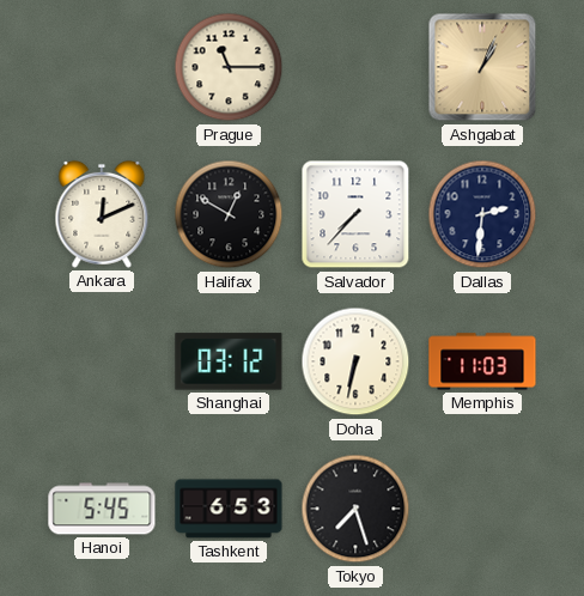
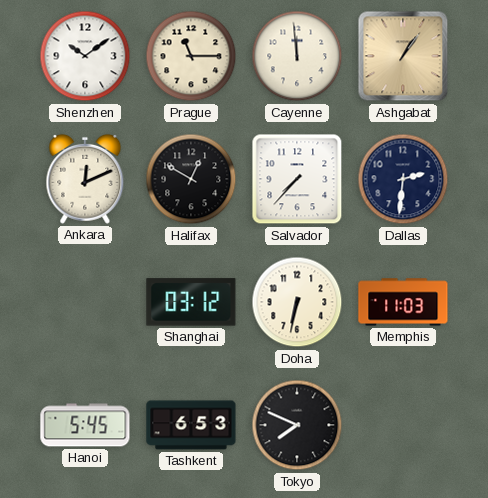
Shenzhen: none -> 10:09 (85, 56)
Cayenne: none -> 11:59 (297, 56)
Ashgabat: 1:04 -> 1:06 (403, 56)
Tokyo: 7:27 -> 7:49 (297, 425)
